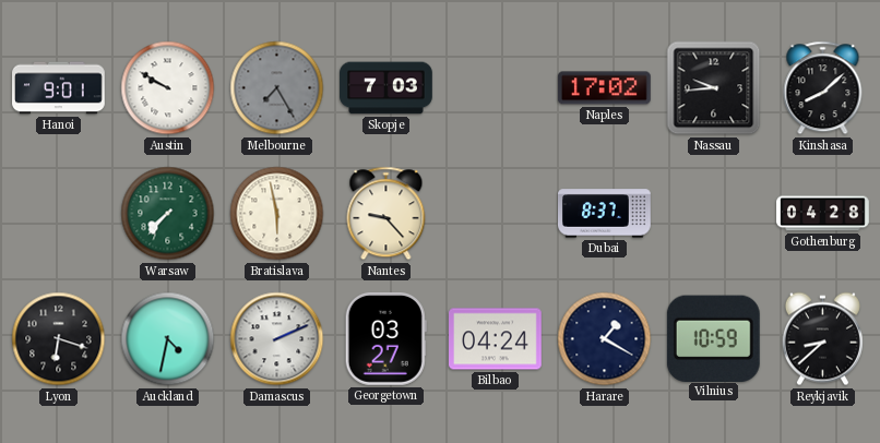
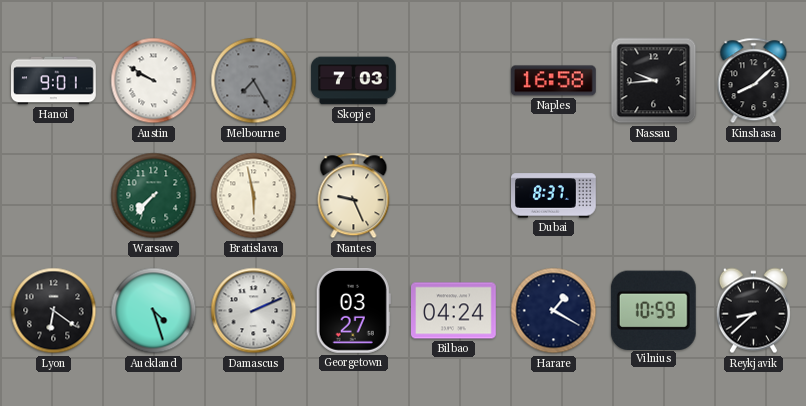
Naples: 17:02 -> 16:58 (553, 81)
Nantes: 9:23 -> 9:26 (354, 196)
Gothenburg: 04:28 -> none (823, 214)
Lyon: 6:18 -> 6:21 (54, 311)
Auckland: 4:32 -> 4:27 (154, 311)
